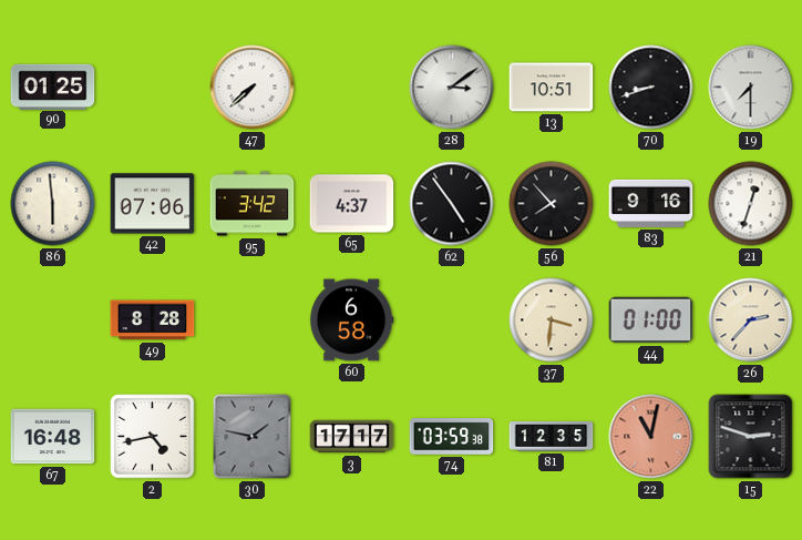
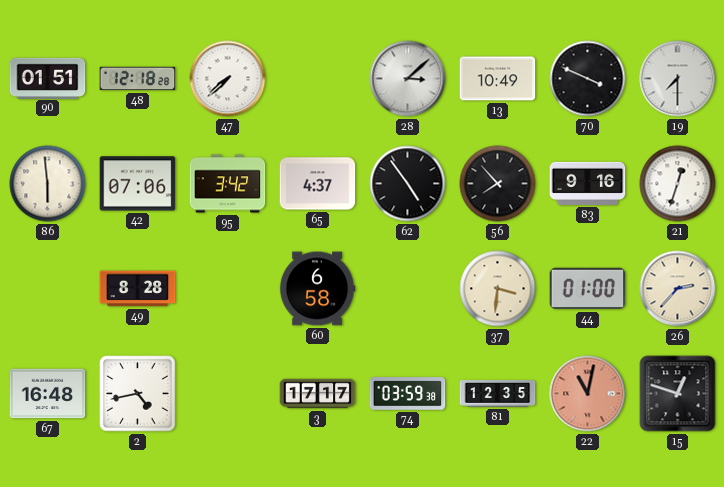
90: 01:25 -> 01:51 (48, 78)
48: none -> 12:18 (138, 79)
28: 3:09 -> 3:08 (408, 79)
13: 10:51 -> 10:49 (498, 79)
70: 8:42 -> 3:49 (588, 79)
30: 1:47 -> none (253, 437)
15: 2:48 -> 12:48 (678, 394)
